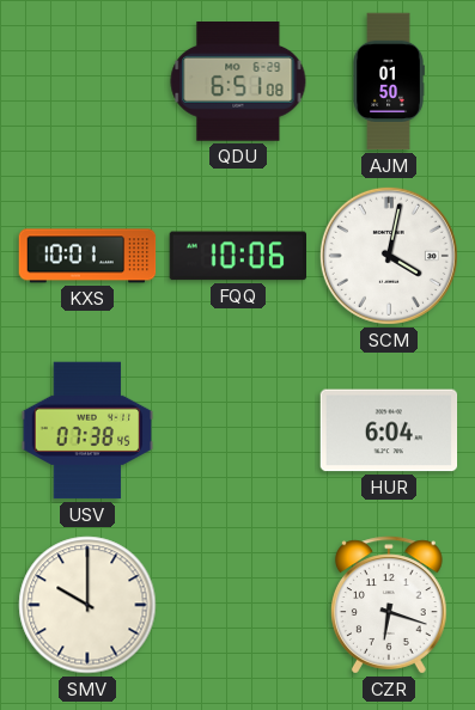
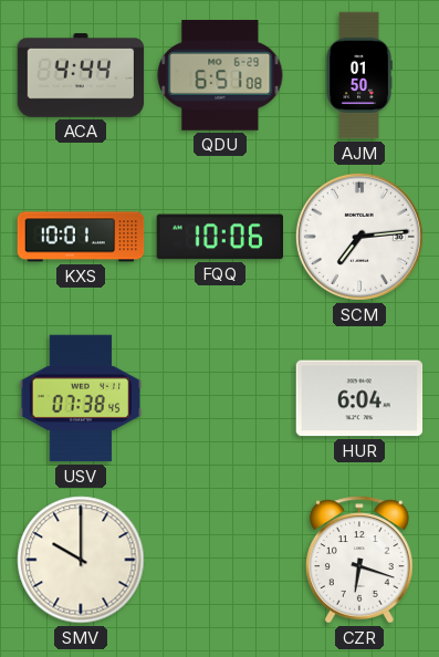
ACA: none -> 4:44 (81, 75)
SCM: 4:02 -> 7:14 (359, 237)
